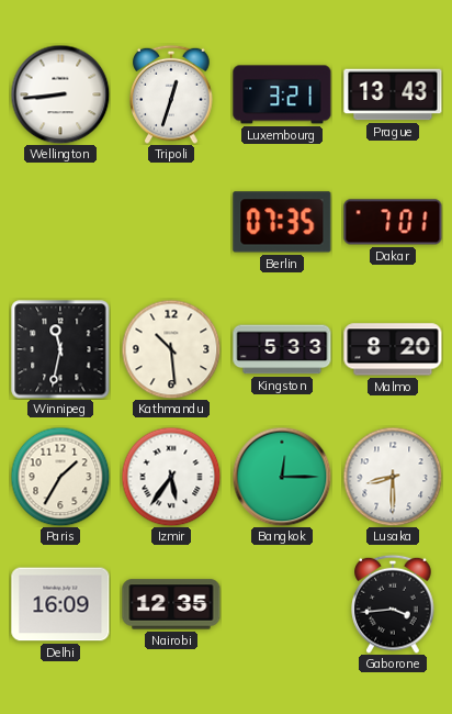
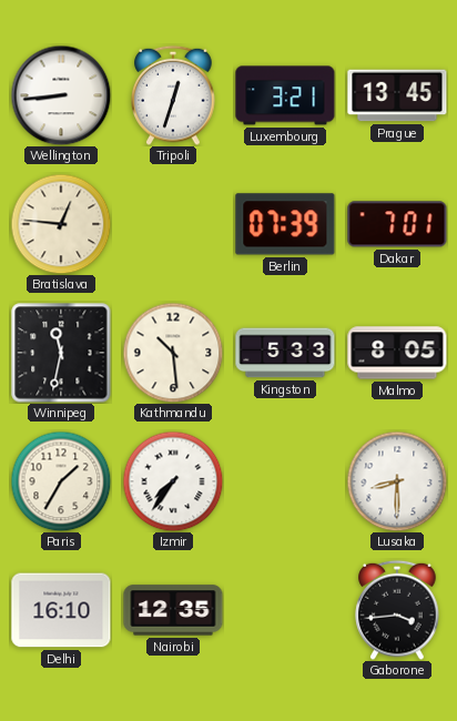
Prague: 13:43 -> 13:45 (397, 95)
Bratislava: none -> 12:46 (61, 224)
Berlin: 07:35 -> 07:39 (285, 224)
Malmo: 8:20 -> 8:05 (397, 353)
Izmir: 5:36 -> 7:36 (173, 481)
Bangkok: 12:15 -> none (282, 477)
Delhi: 16:09 -> 16:10 (61, 610)
